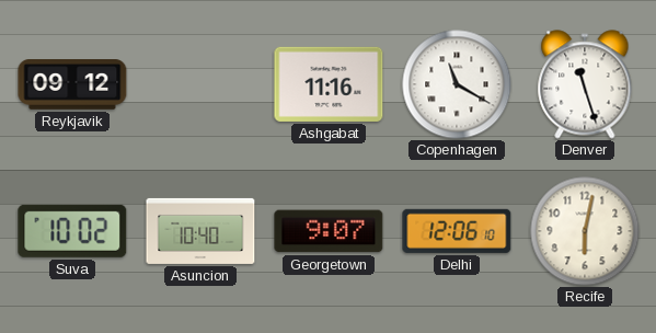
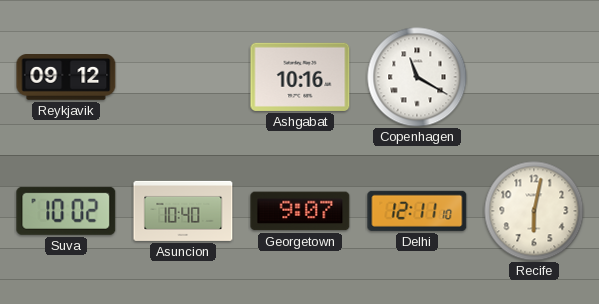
Ashgabat: 11:16 -> 10:16 (300, 77)
Denver: 11:27 -> none (585, 84)
Delhi: 12:06 -> 12:11 (417, 211)
